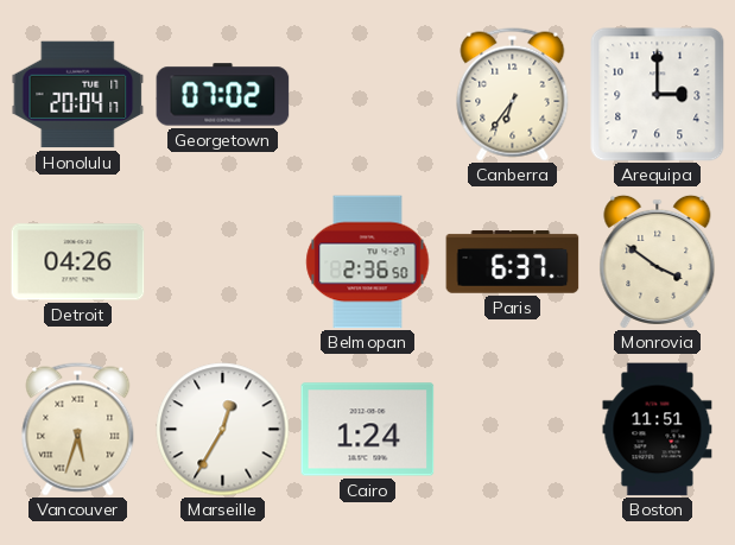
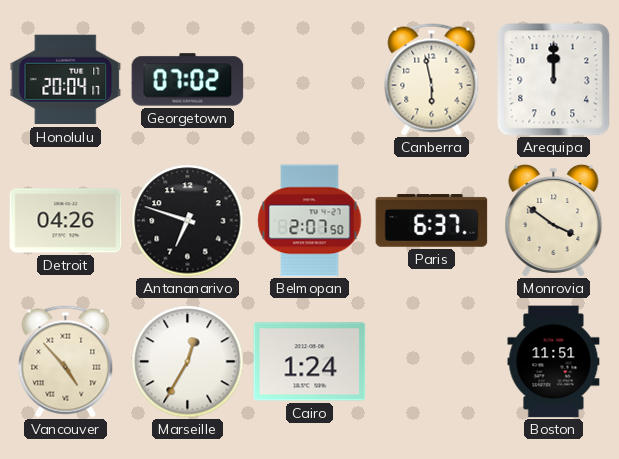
Canberra: 6:36 -> 5:58 (432, 80)
Arequipa: 3:00 -> 12:00 (554, 80)
Antananarivo: none -> 6:48 (188, 221)
Belmopan: 2:36 -> 2:07 (310, 221)
Vancouver: 5:33 -> 4:53 (66, 362)
